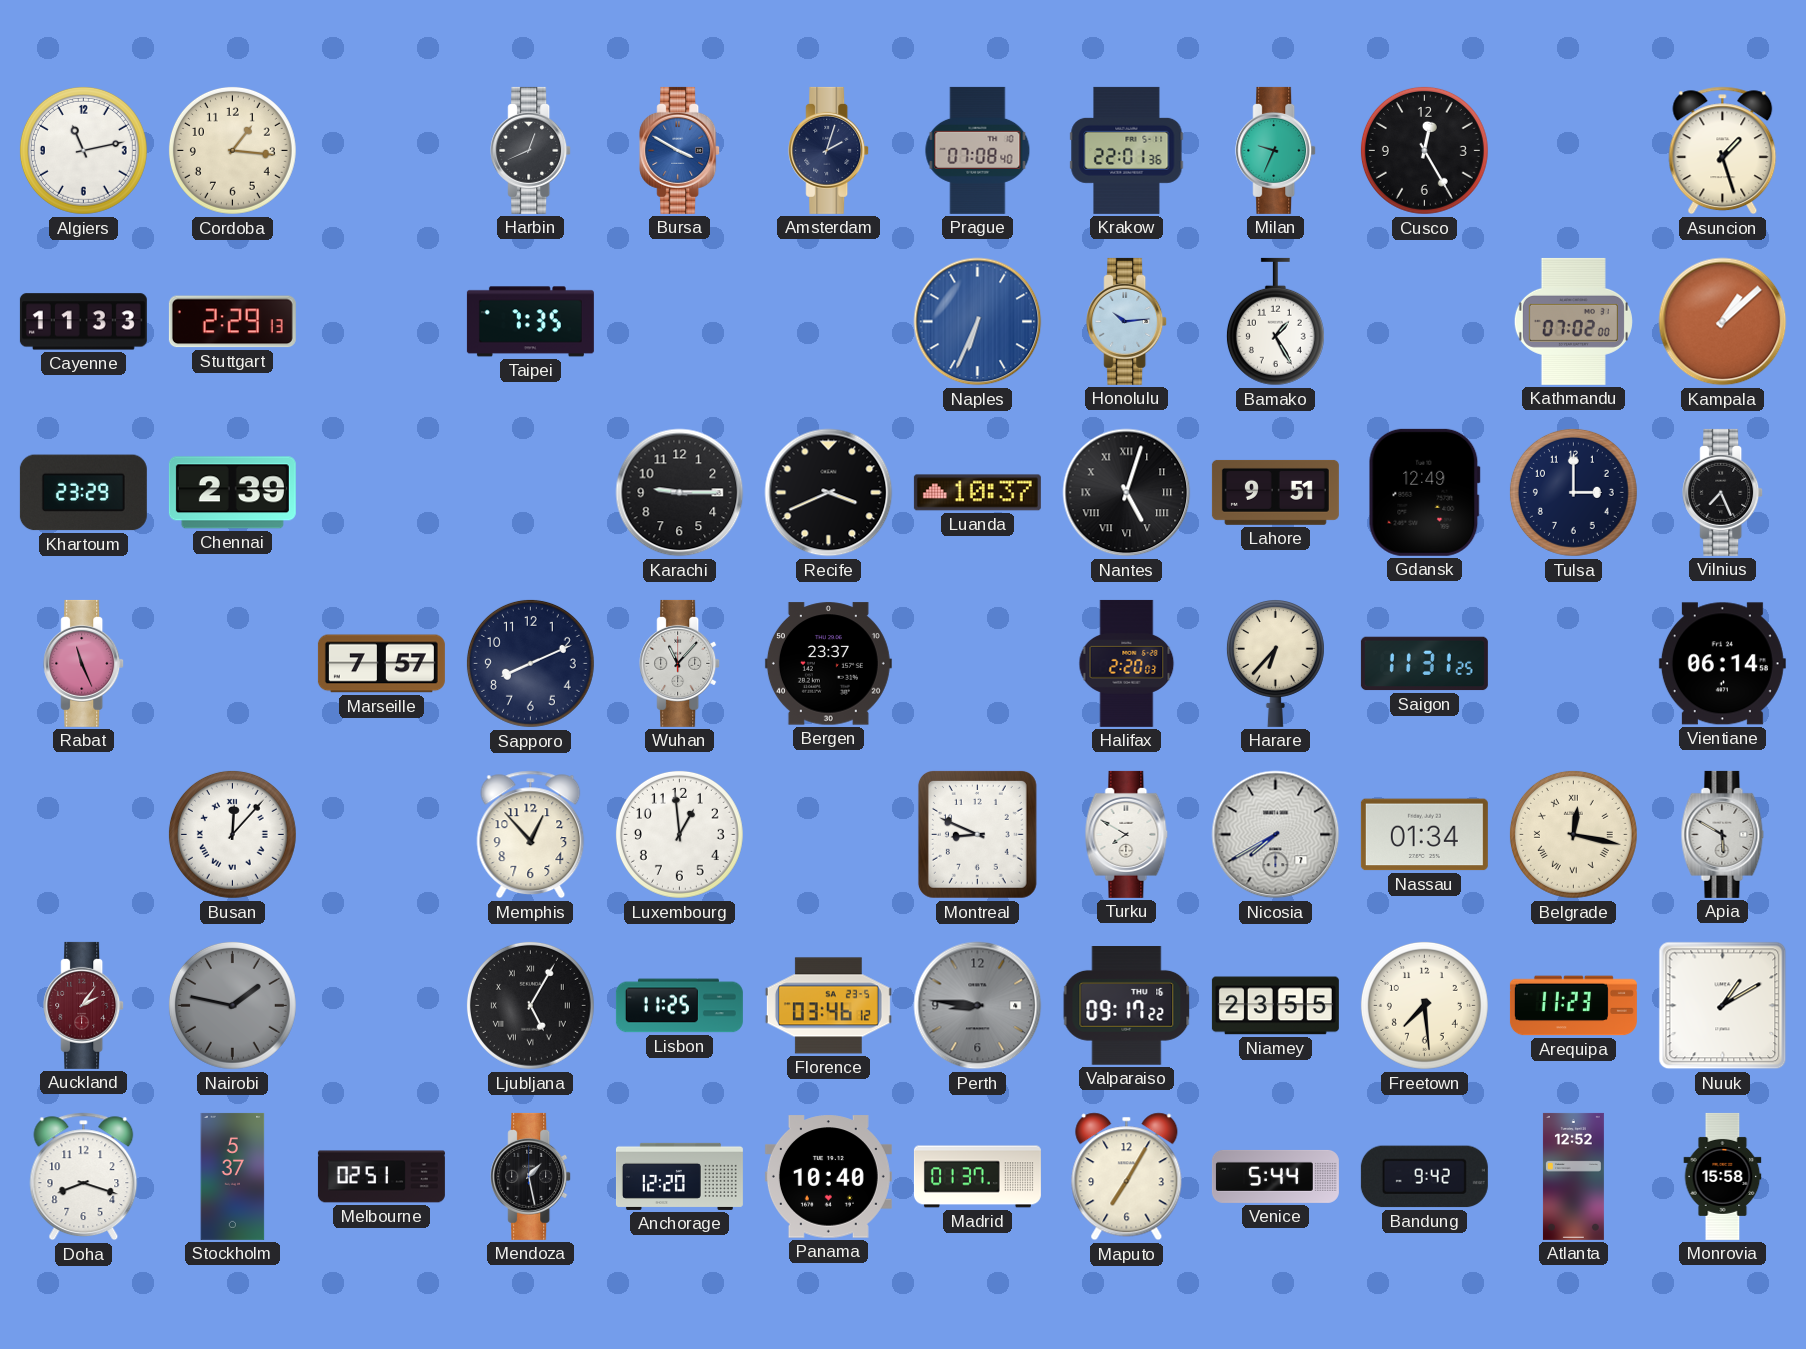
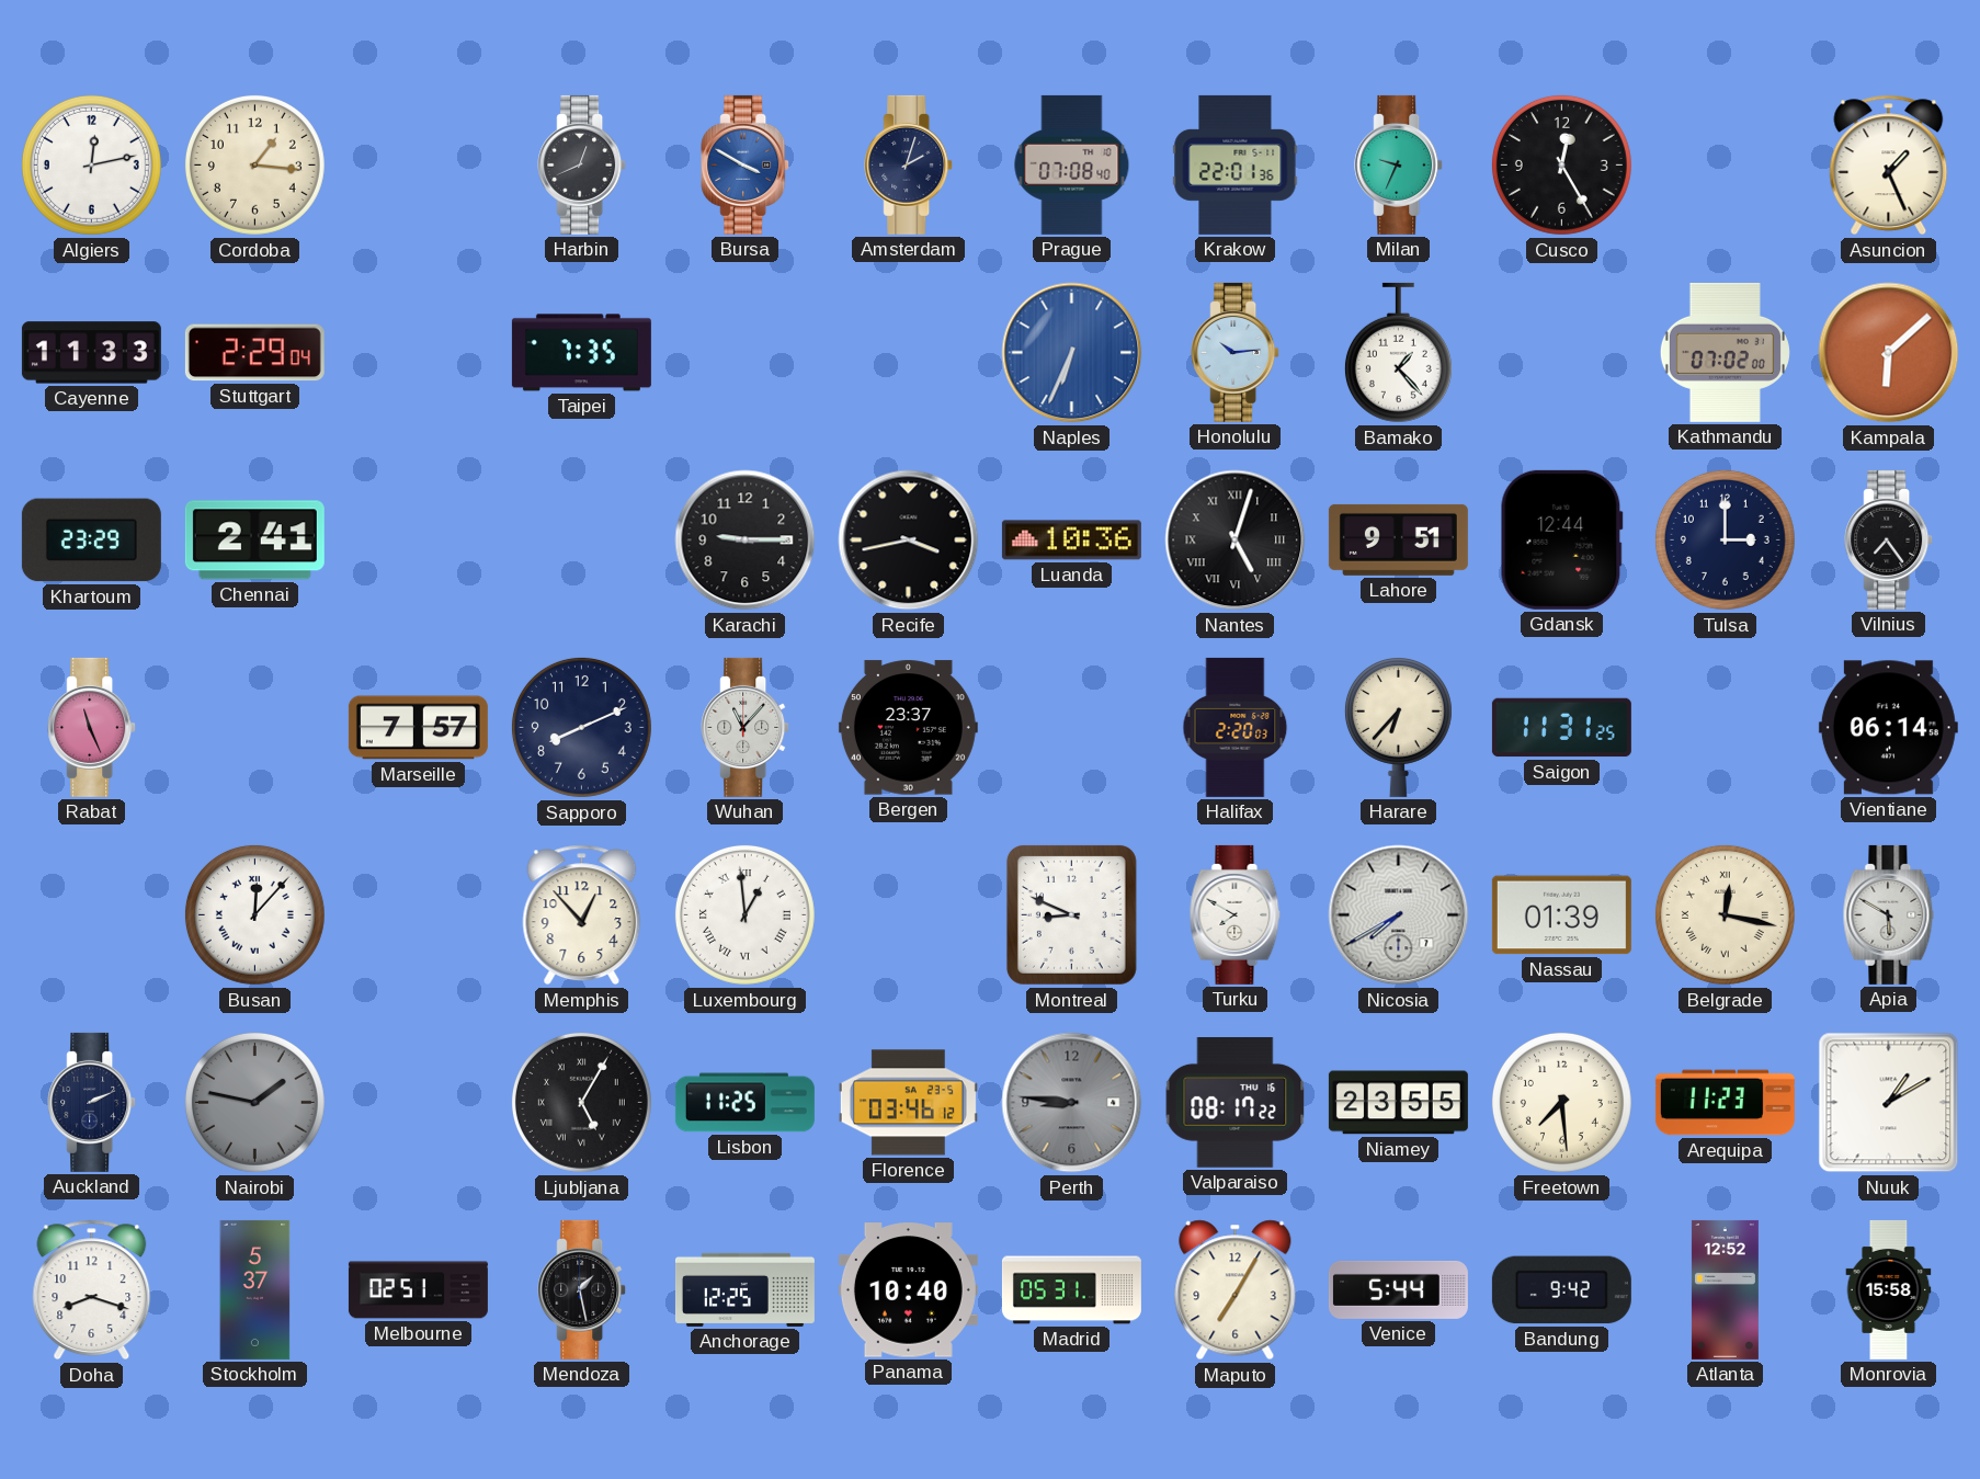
Algiers: 11:13 -> 12:13 (91, 164)
Asuncion: 1:27 -> 1:26 (1889, 166)
Stuttgart: 2:29:13 -> 2:29:04 (254, 353)
Bamako: 1:25 -> 1:23 (1398, 353)
Kampala: 1:08 -> 6:08 (1889, 353)
Chennai: 2:39 -> 2:41 (254, 541)
Recife: 3:41 -> 3:43 (909, 541)
Luanda: 10:37 -> 10:36 (1071, 541)
Gdansk: 12:49 -> 12:44 (1561, 539)
Vilnius: 7:26 -> 7:24 (1889, 539)
Luxembourg numerals: Arabic -> Roman (744, 914)
Nassau: 01:34 -> 01:39 (1561, 915)
Auckland: 2:06 -> 2:11 (92, 1102)
Auckland dial: burgundy -> navy (92, 1102)
Valparaiso: 09:17 -> 08:17 (1236, 1103)
Anchorage: 12:20 -> 12:25 (744, 1289)
Madrid: 01:37 -> 05:31 (1071, 1290)
